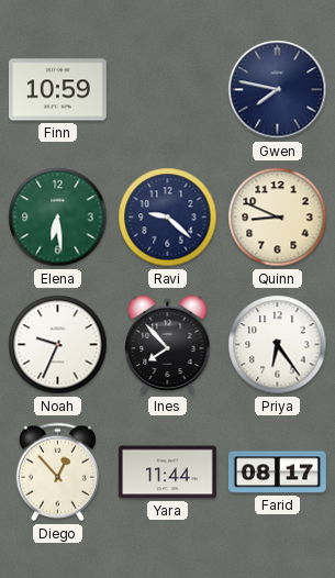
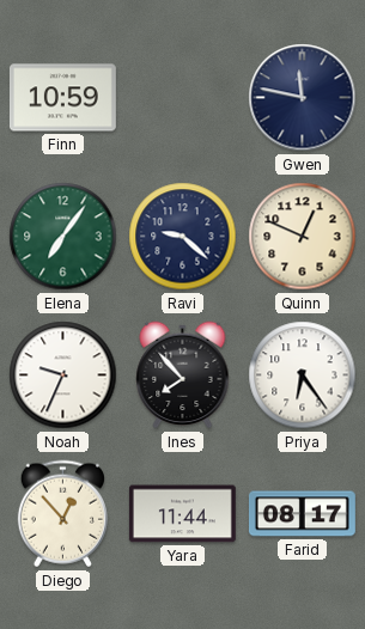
Gwen: 7:47 -> 11:47 (303, 98)
Elena: 6:29 -> 7:06 (63, 237)
Quinn: 8:49 -> 12:49 (303, 237)
